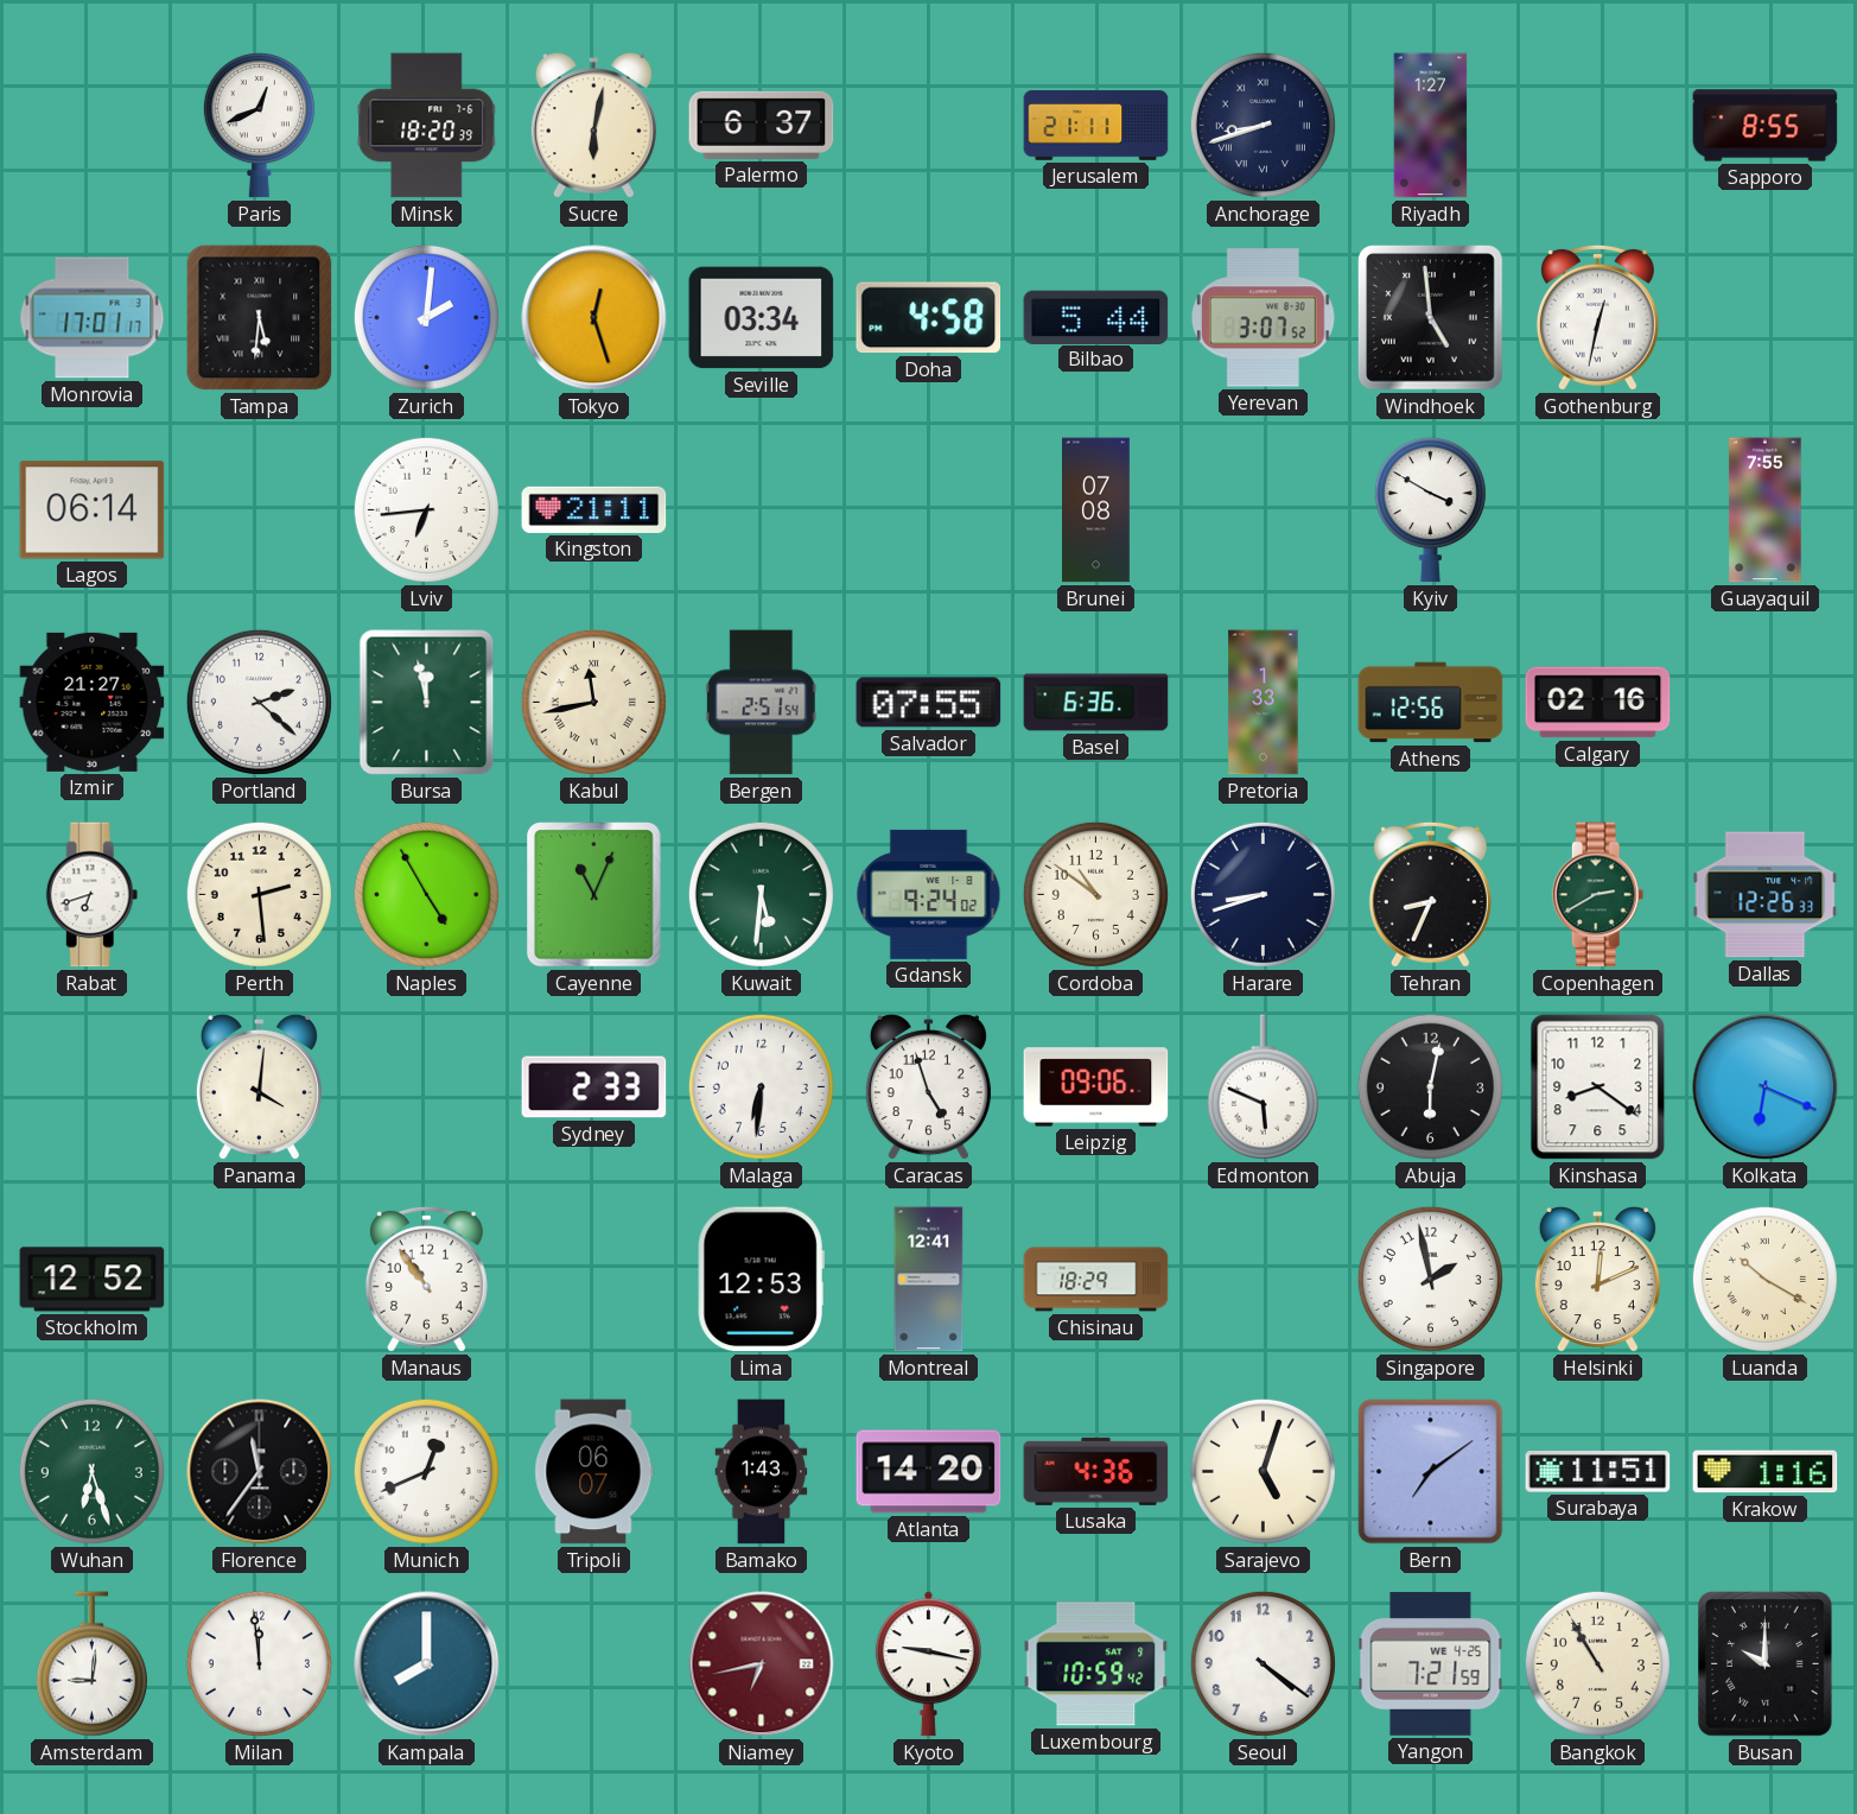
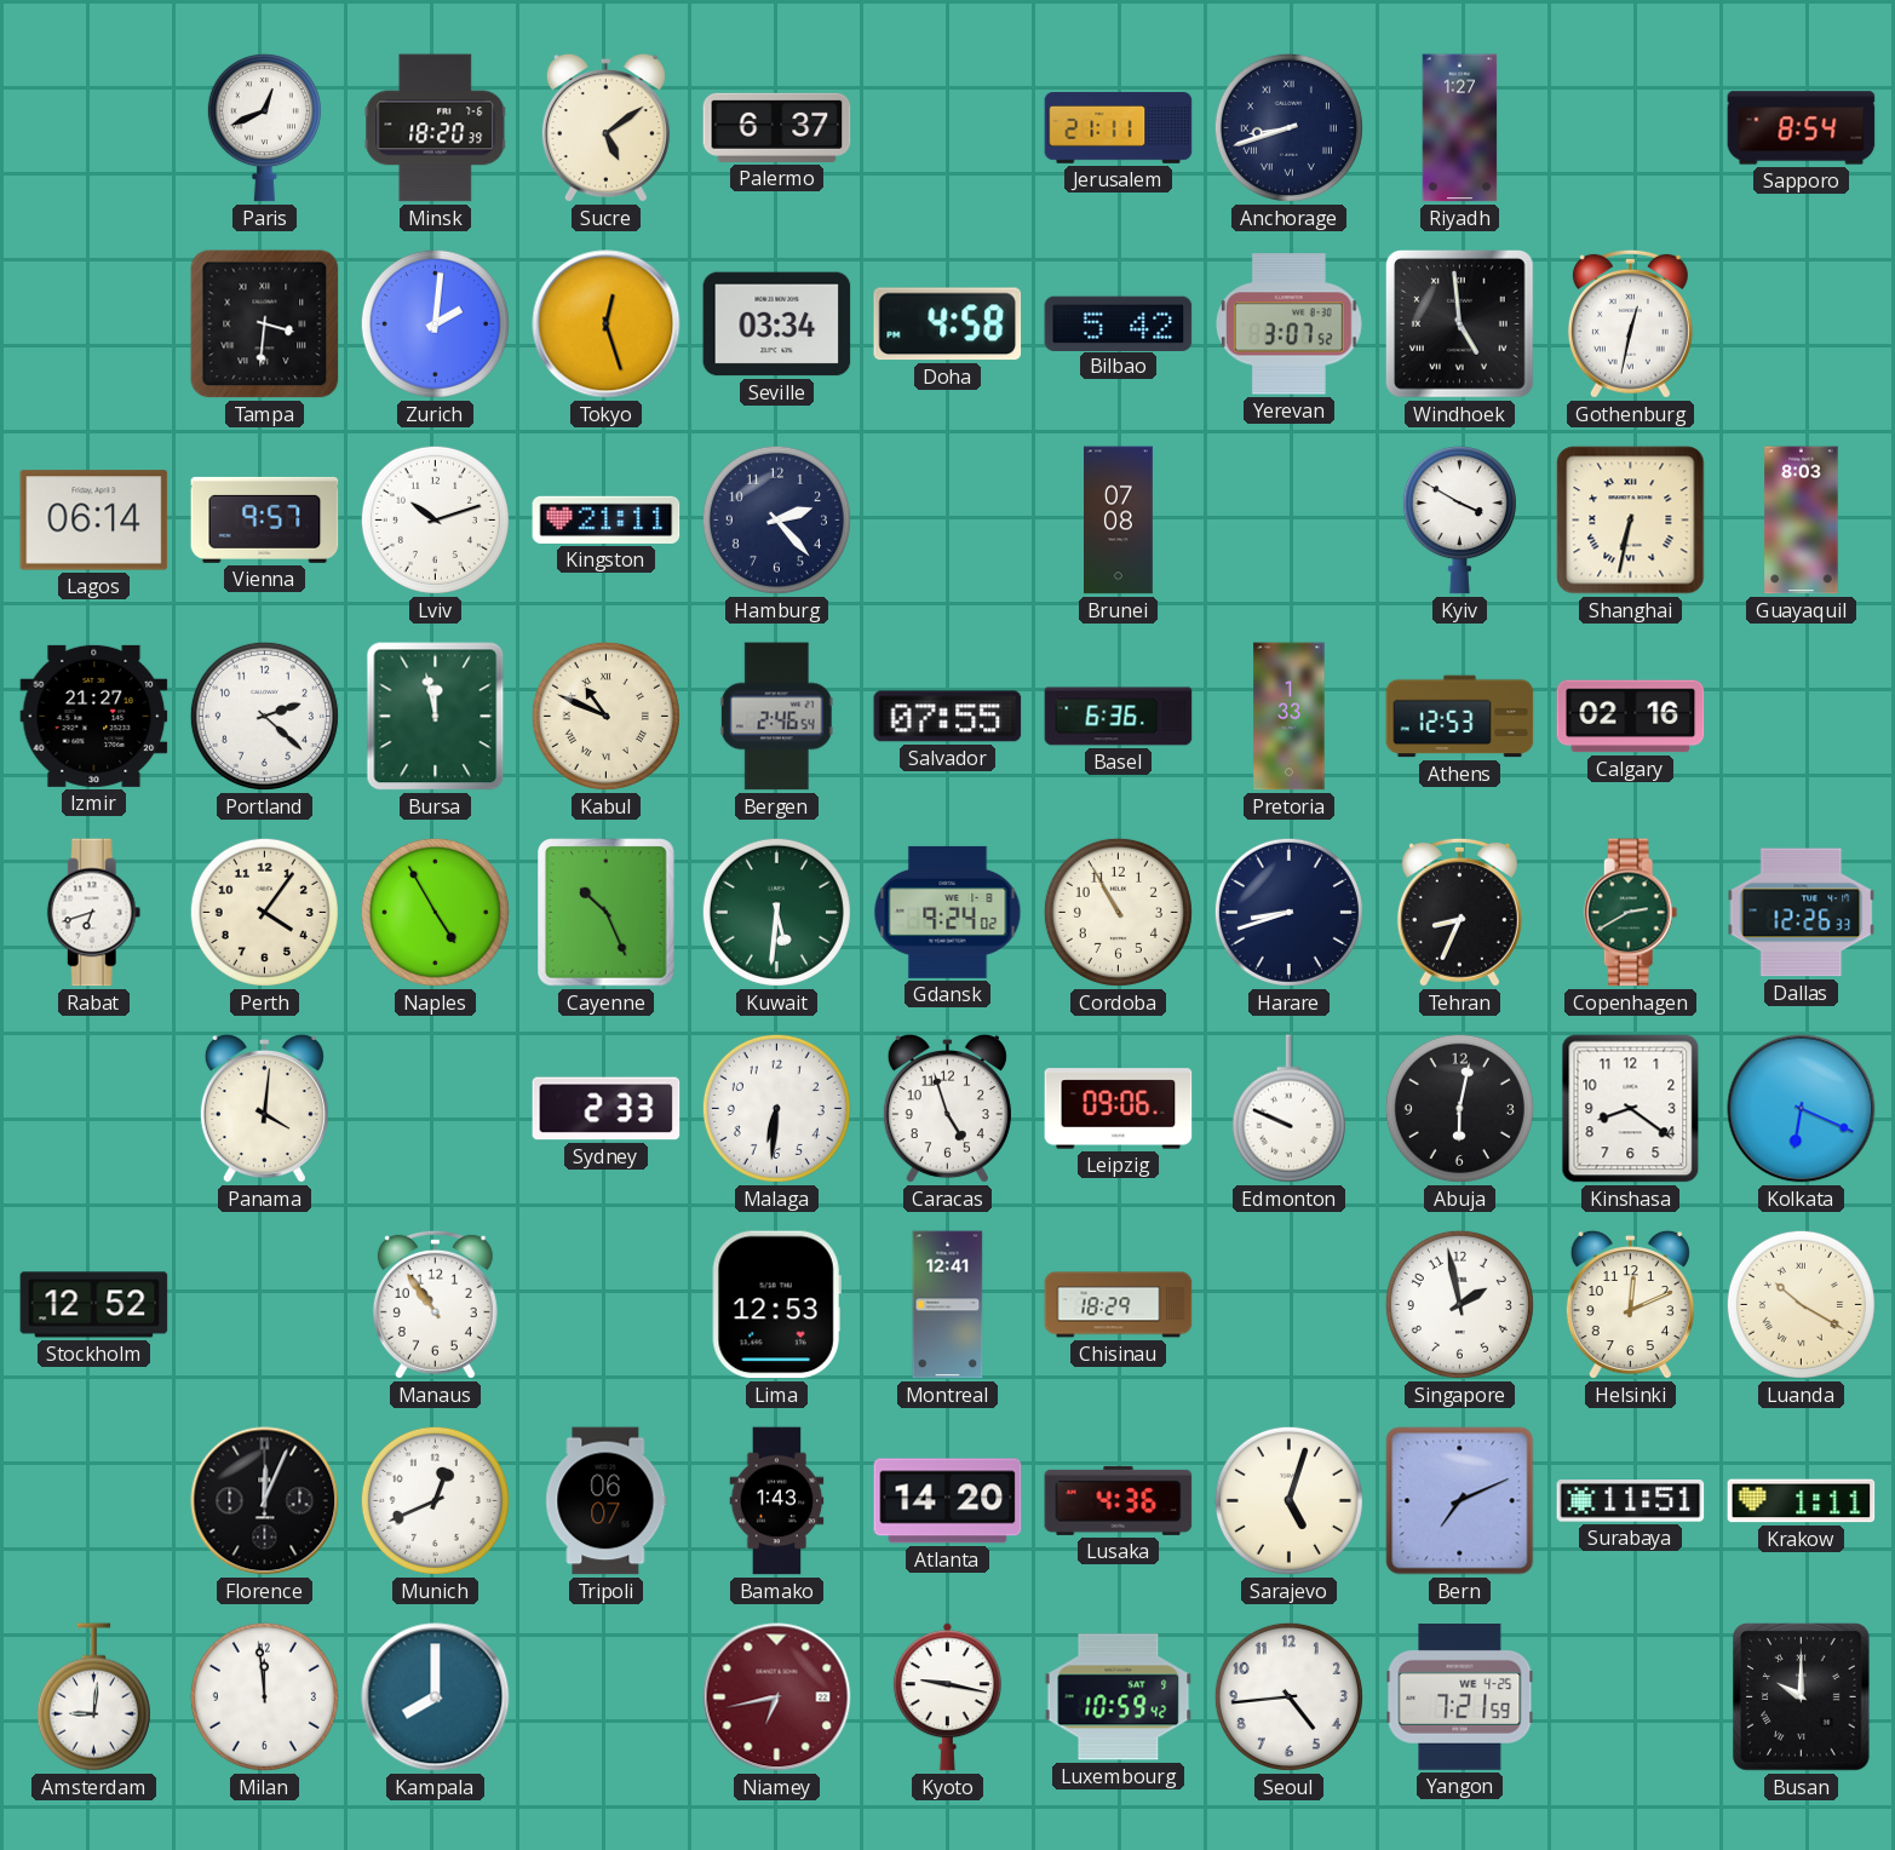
Sucre: 6:02 -> 5:09 (605, 128)
Sapporo: 8:55 -> 8:54 (1802, 128)
Monrovia: 17:01 -> none (93, 318)
Tampa: 5:31 -> 3:31 (265, 324)
Bilbao: 5:44 -> 5:42 (1119, 323)
Vienna: none -> 9:57 (265, 519)
Lviv: 6:44 -> 10:12 (435, 519)
Hamburg: none -> 2:23 (776, 519)
Shanghai: none -> 6:32 (1631, 521)
Guayaquil: 7:55 -> 8:03 (1802, 521)
Kabul: 11:43 -> 10:49 (605, 716)
Bergen: 2:51 -> 2:46 (776, 717)
Athens: 12:56 -> 12:53 (1460, 717)
Perth: 2:29 -> 4:06 (264, 912)
Cayenne: 11:04 -> 10:26 (607, 913)
Cordoba: 10:51 -> 10:55 (1118, 912)
Edmonton: 5:49 -> 9:49 (1288, 1109)
Wuhan: 6:27 -> none (91, 1471)
Florence: 11:36 -> 12:04 (265, 1501)
Bern: 7:09 -> 7:11 (1460, 1501)
Krakow: 1:16 -> 1:11 (1802, 1501)
Seoul: 4:21 -> 4:44 (1288, 1696)
Bangkok: 10:55 -> none (1597, 1663)
